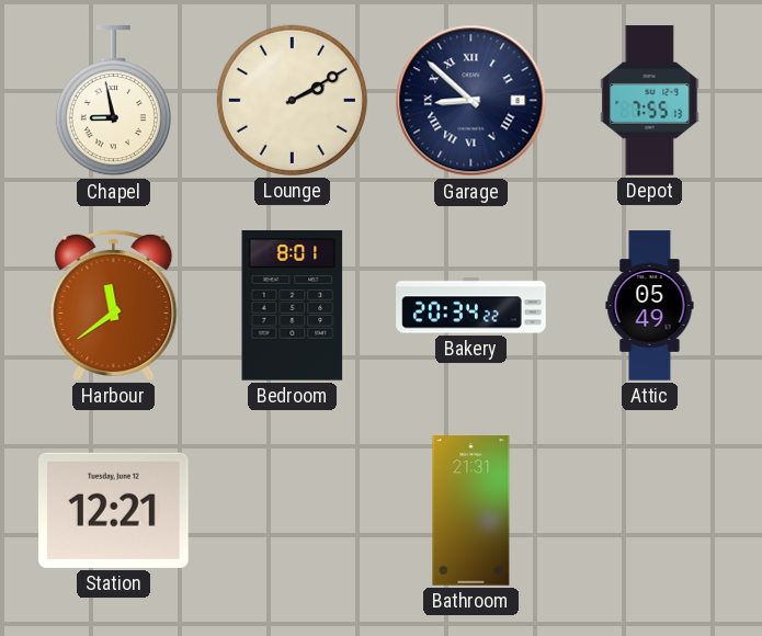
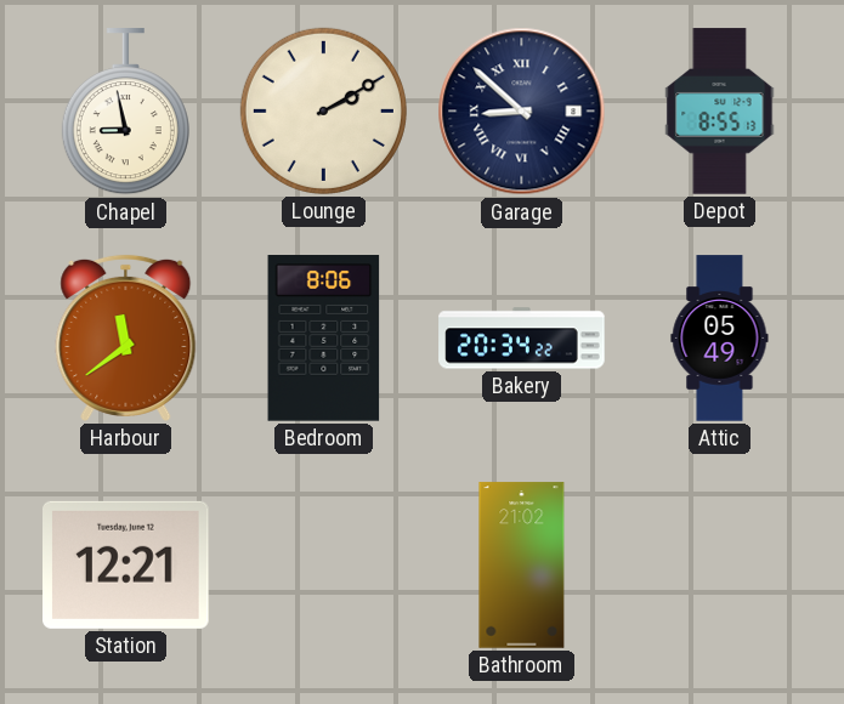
Depot: 7:55 -> 8:55 (720, 112)
Bedroom: 8:01 -> 8:06 (324, 339)
Bathroom: 21:31 -> 21:02 (522, 566)
